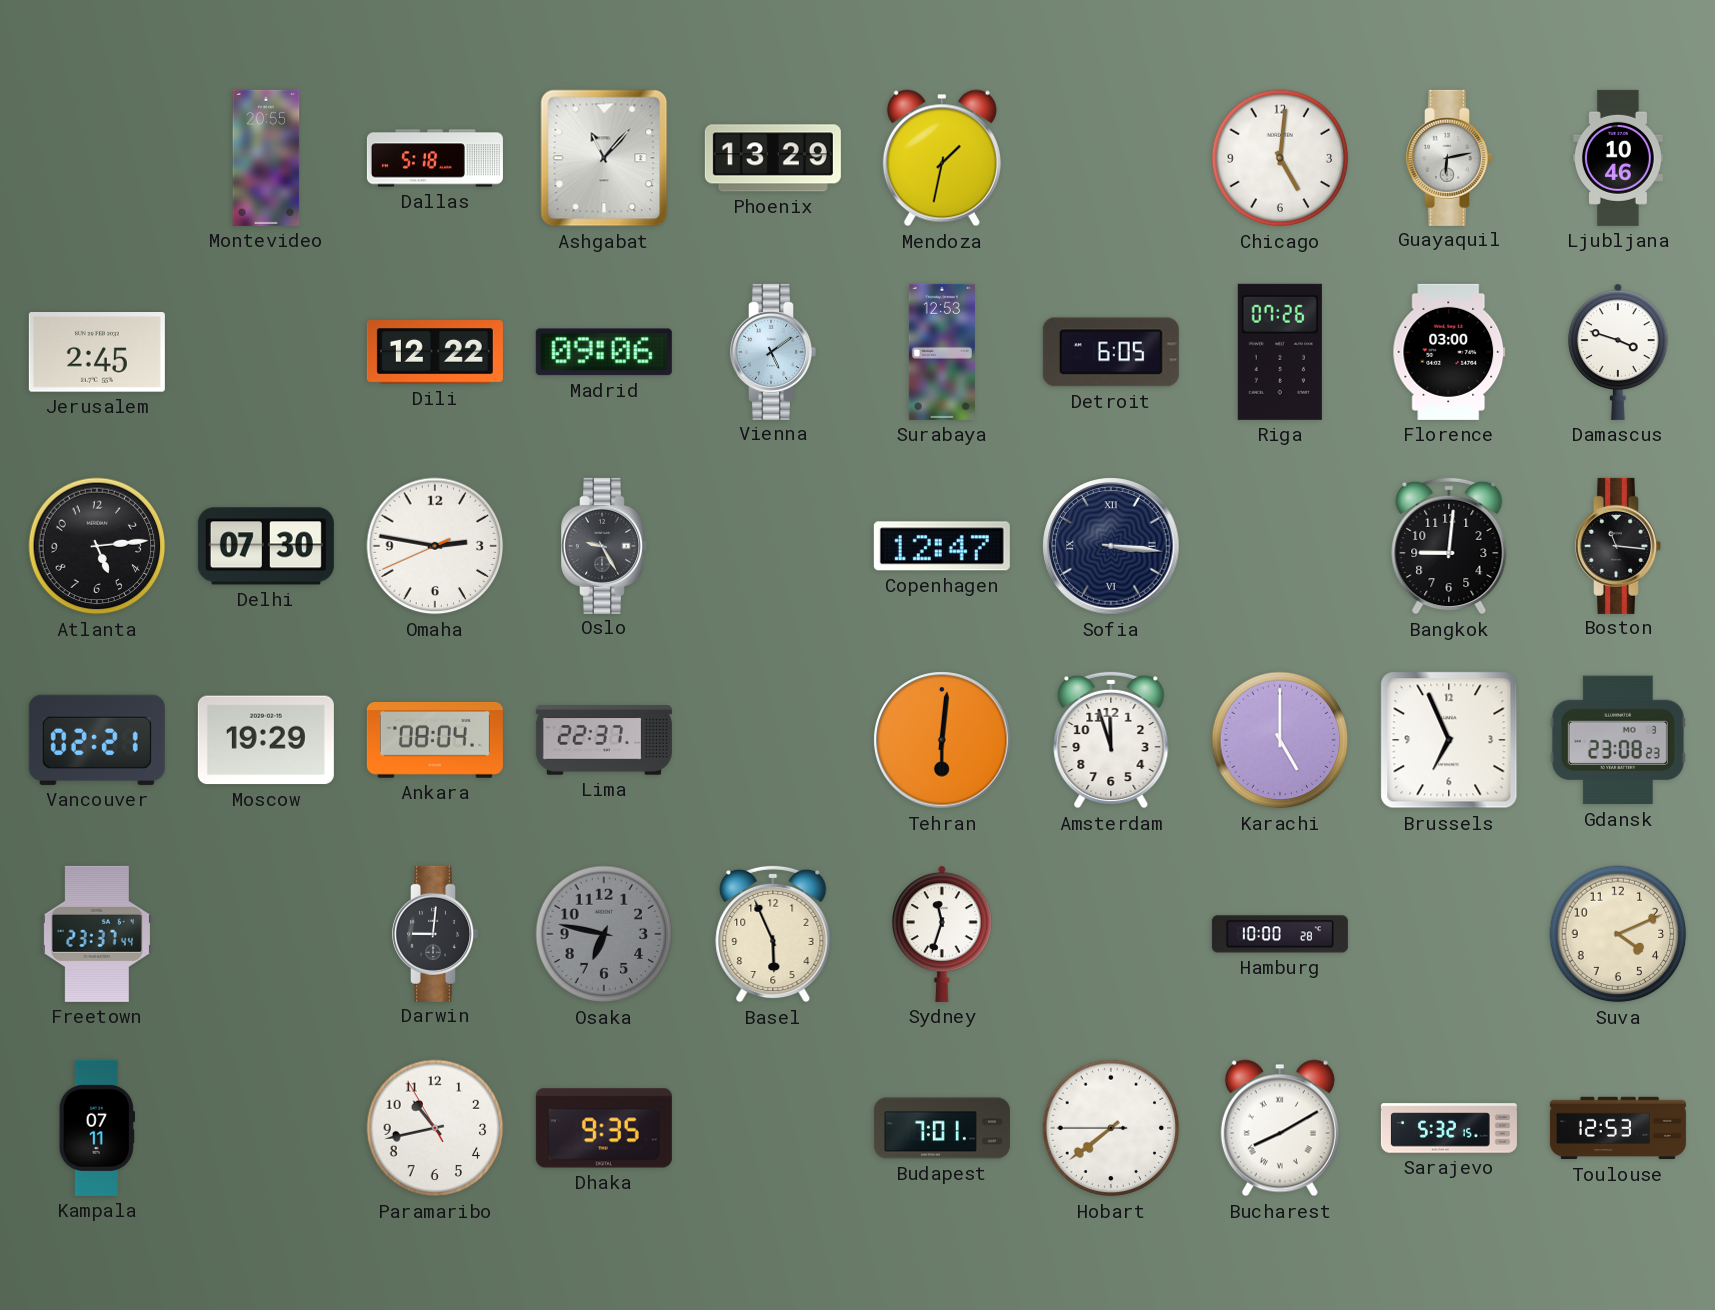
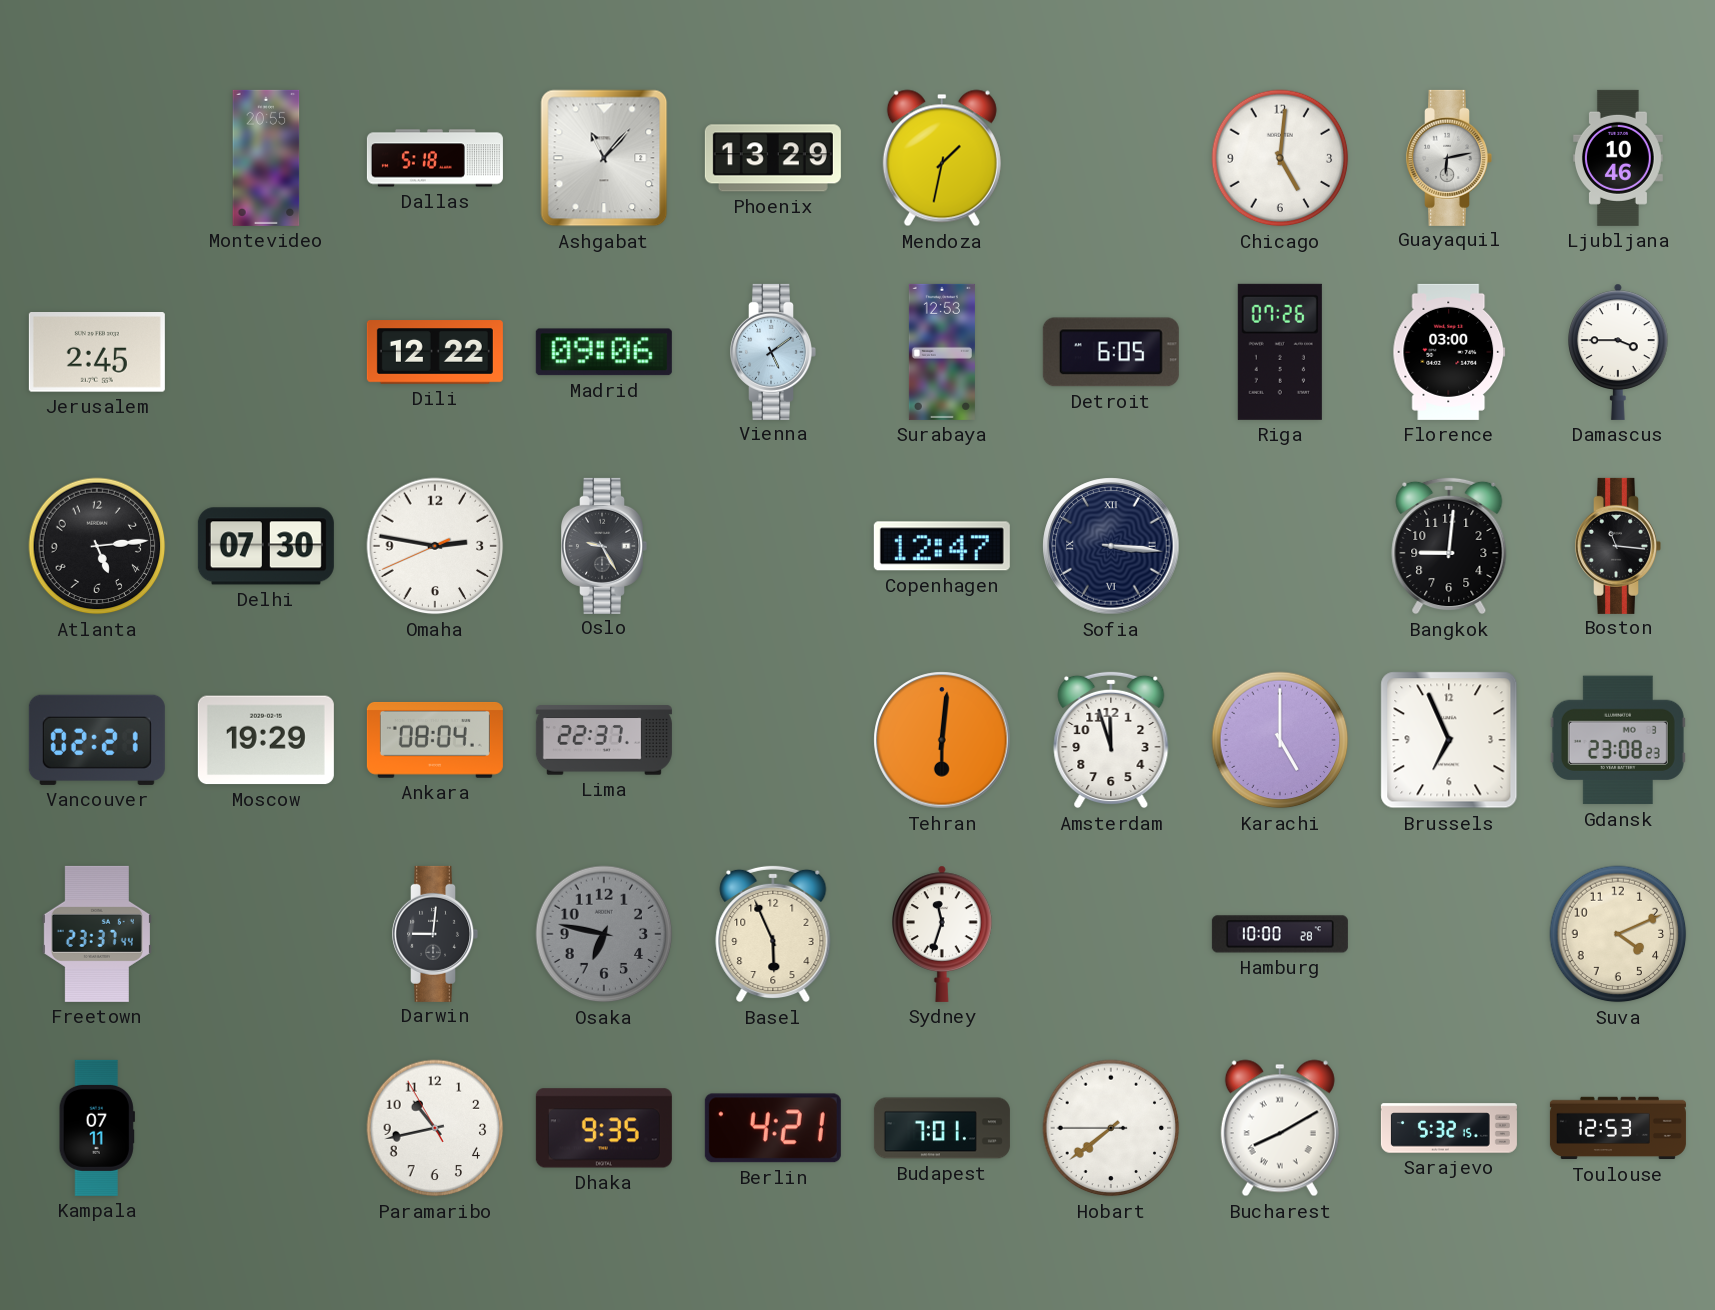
Damascus: 3:48 -> 3:45 (1619, 352)
Berlin: none -> 4:21 (773, 1128)
